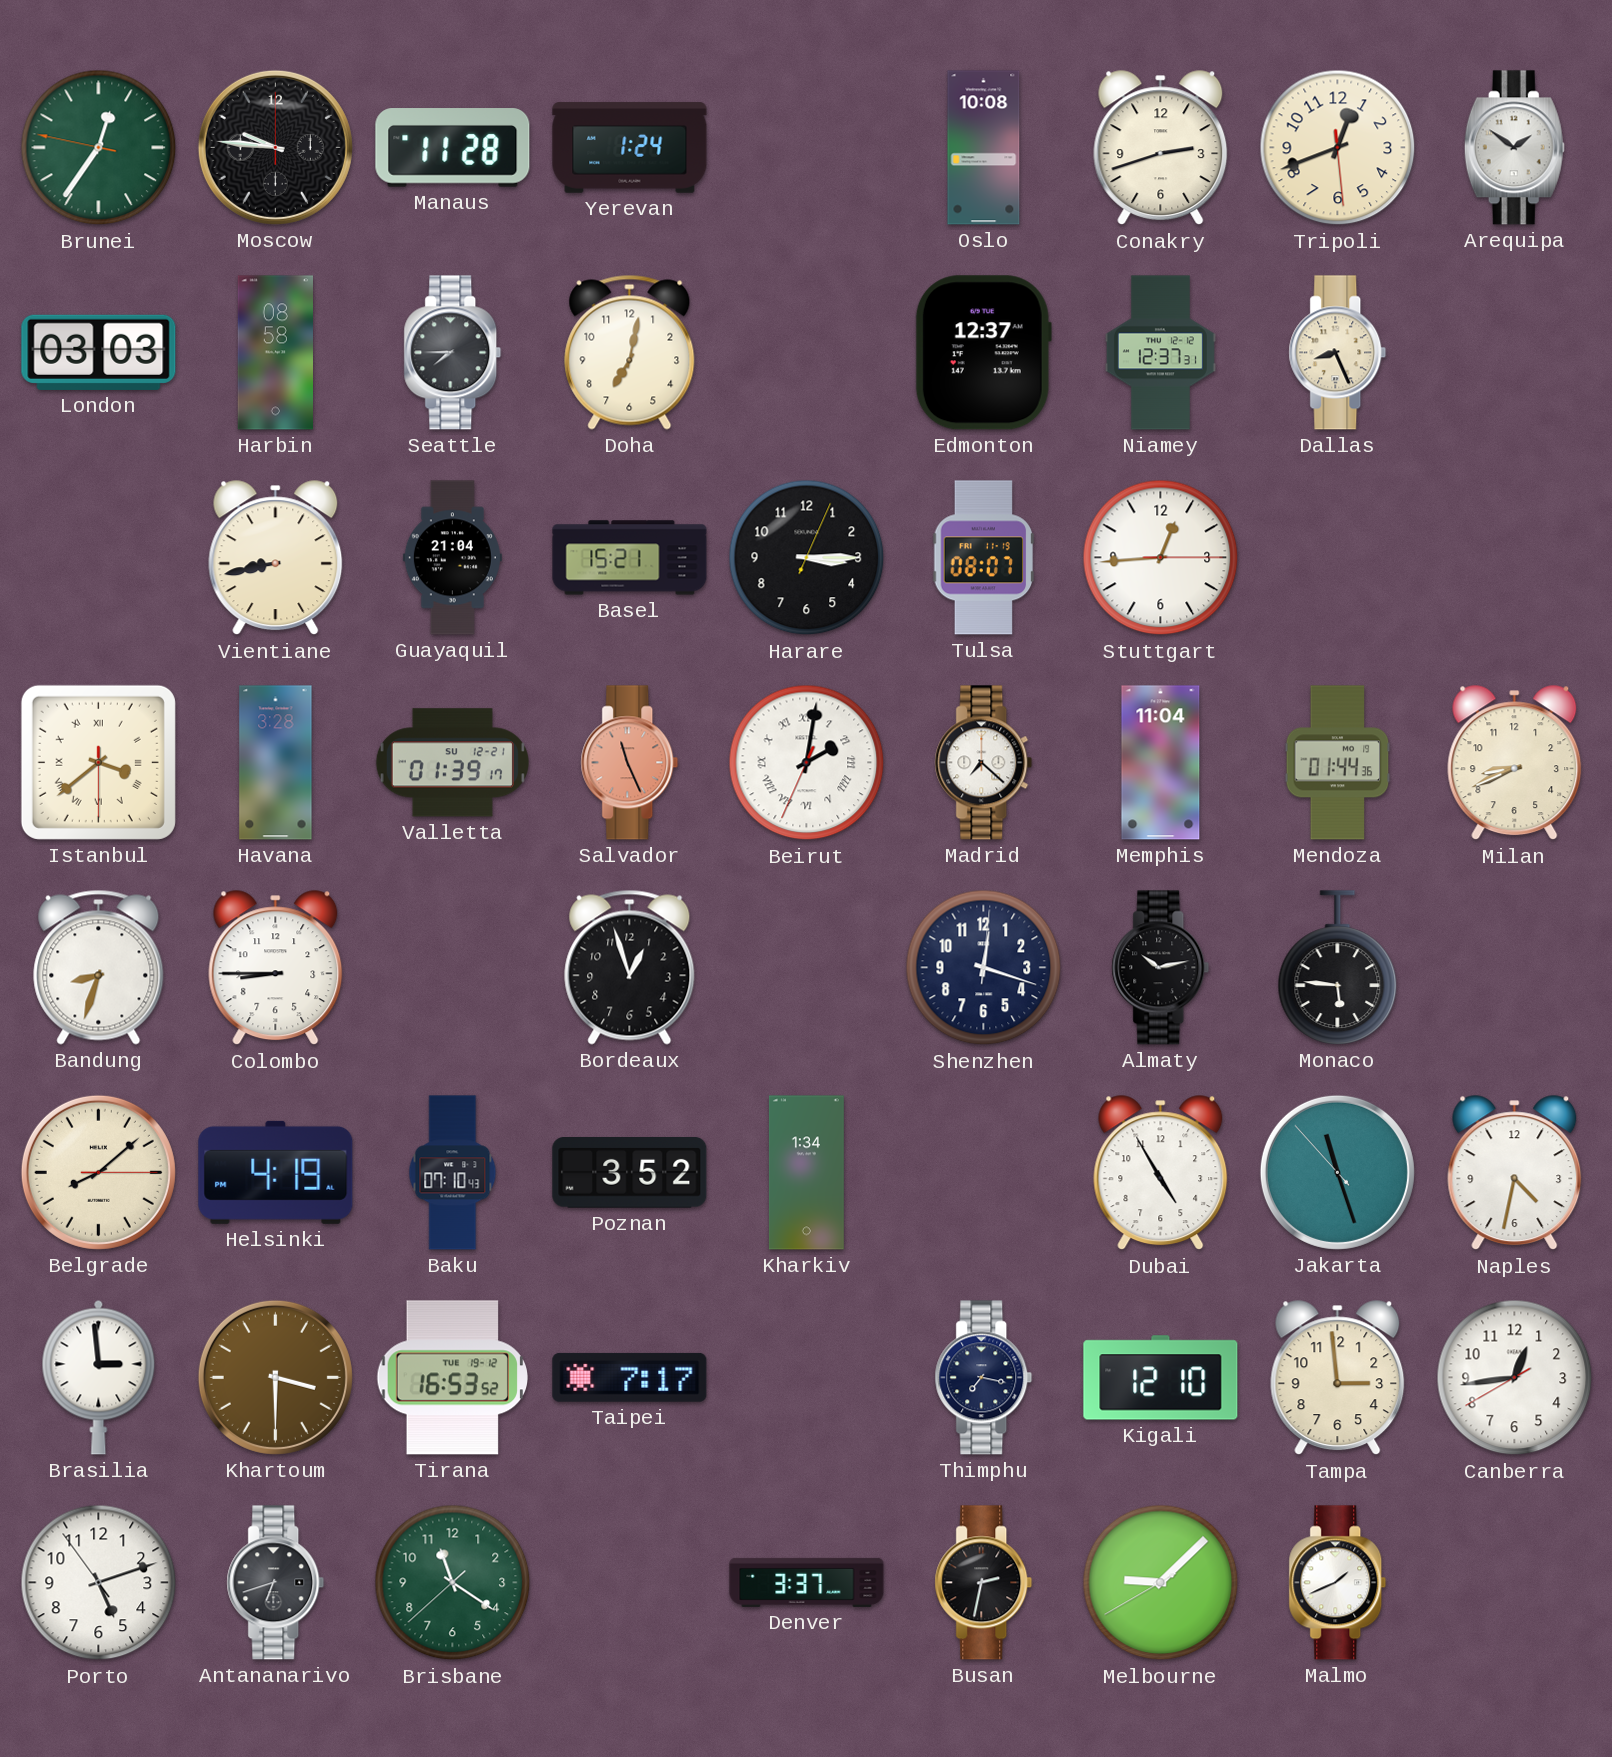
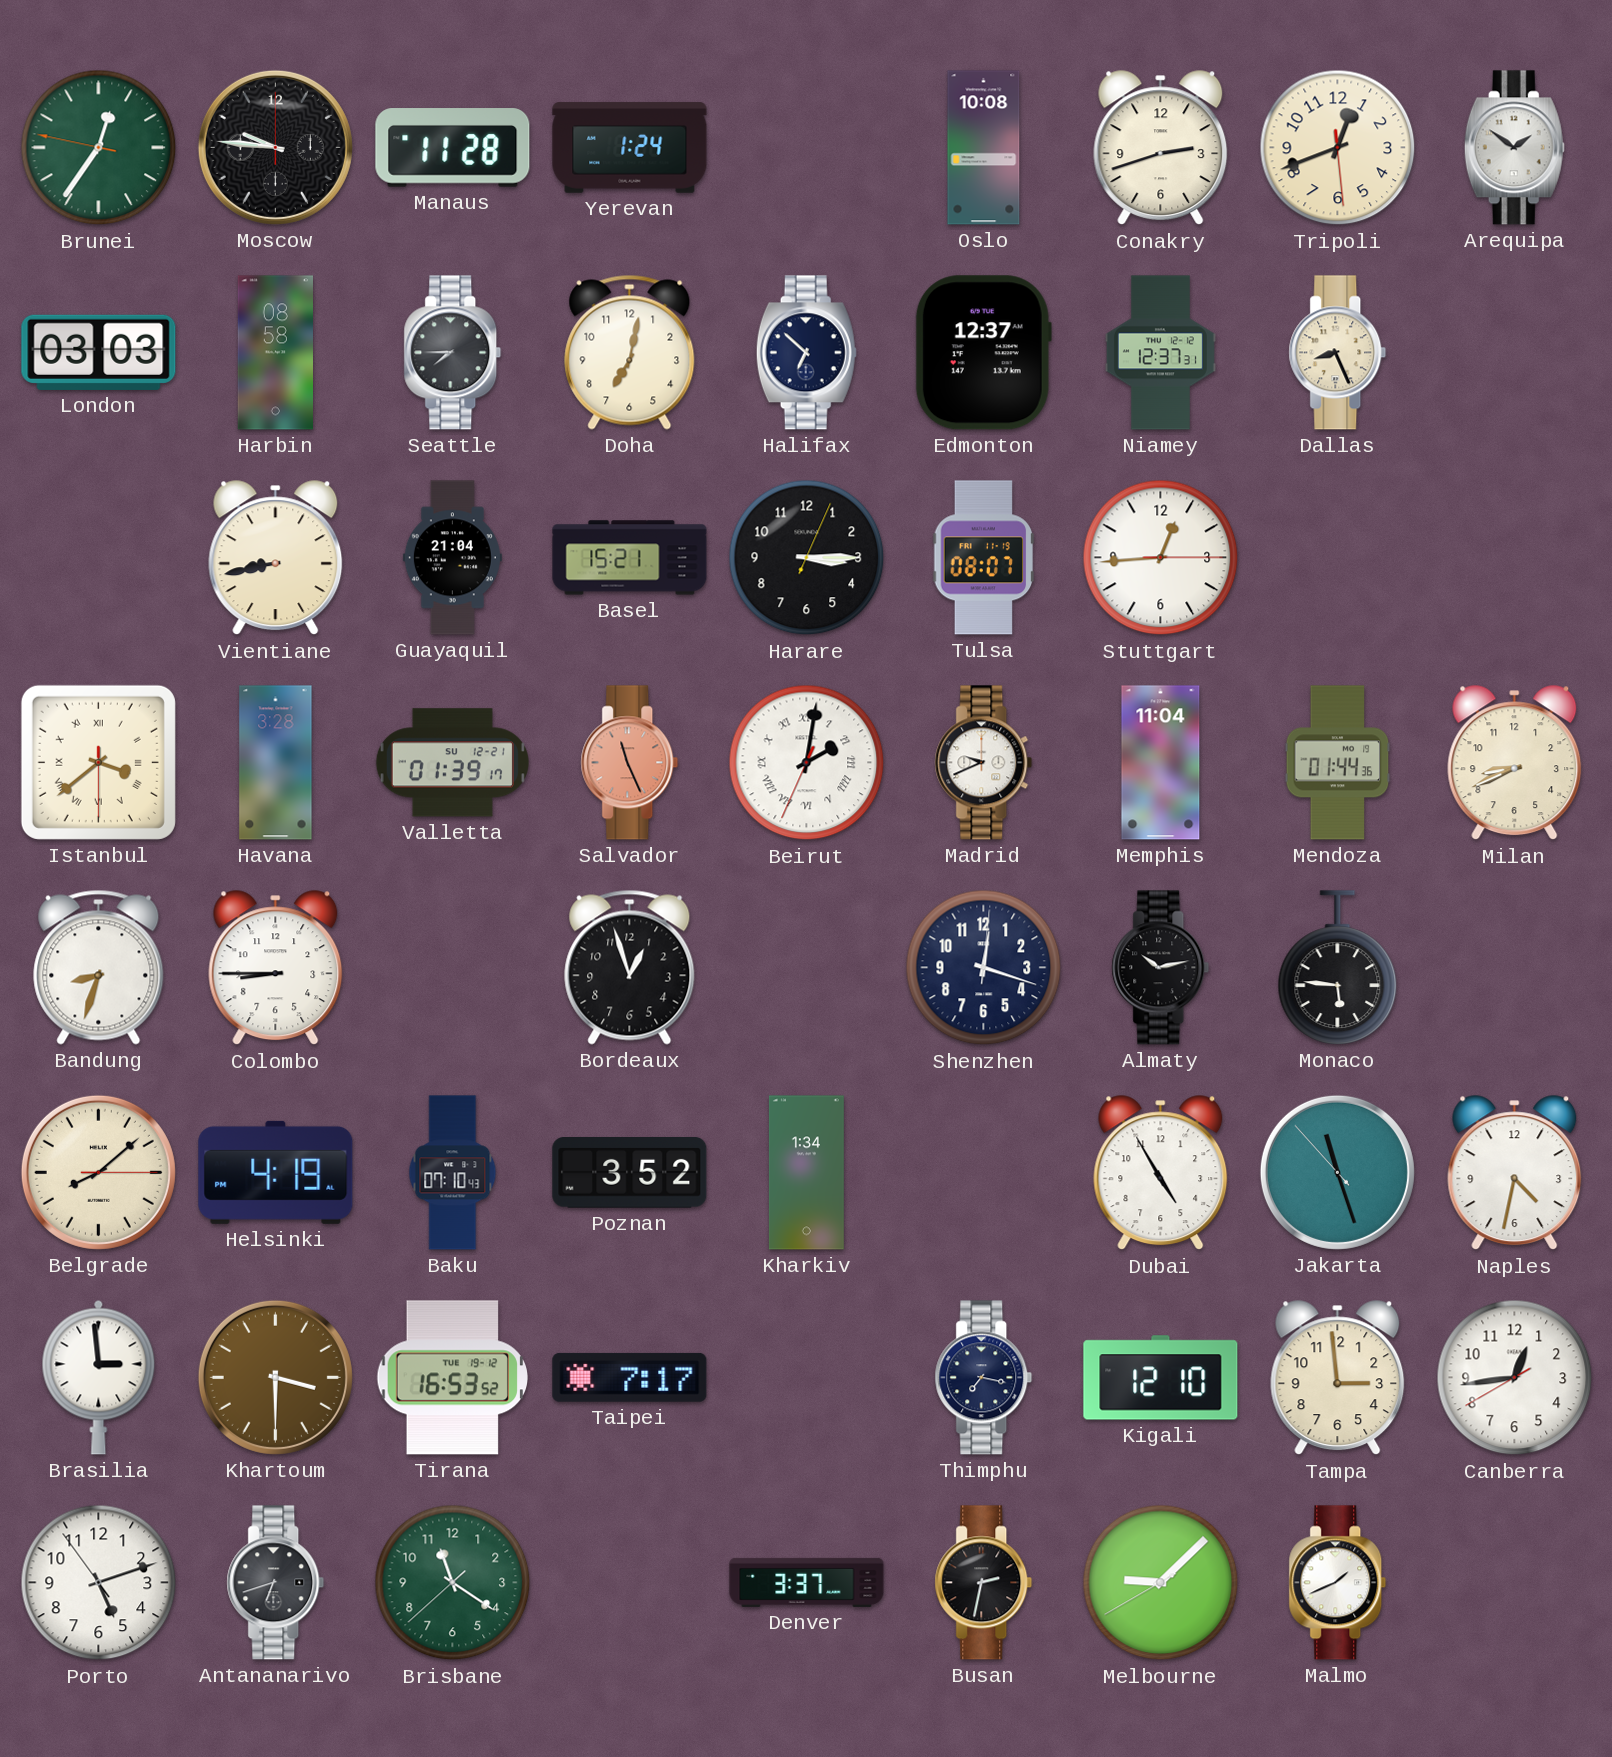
Halifax: none -> 6:52 (806, 353)
Madrid: 7:22 -> 9:41 (984, 763)
